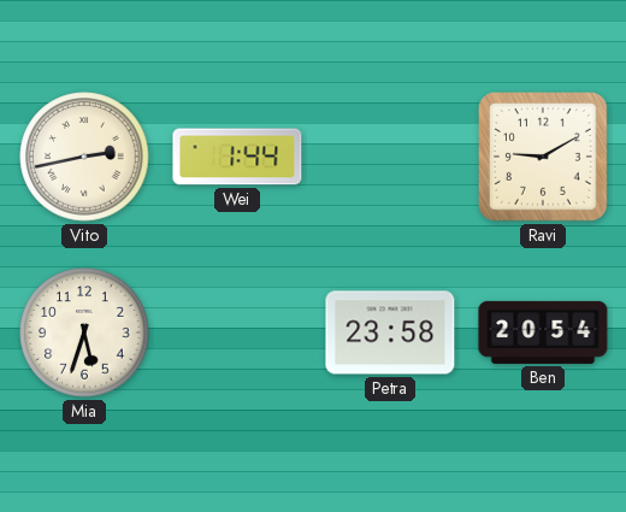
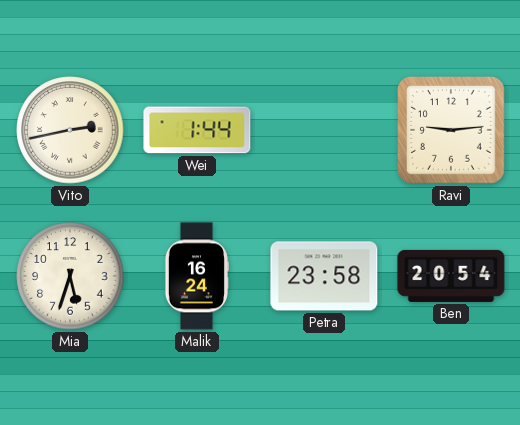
Ravi: 9:10 -> 9:14 (452, 131)
Malik: none -> 16:24 (196, 276)
